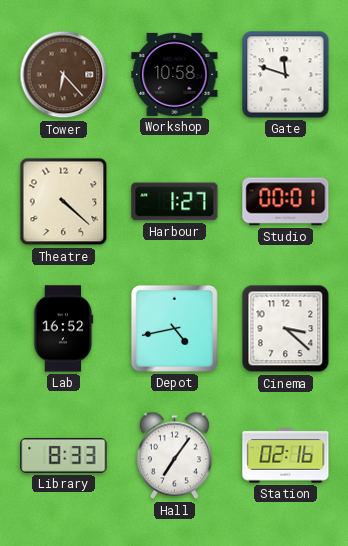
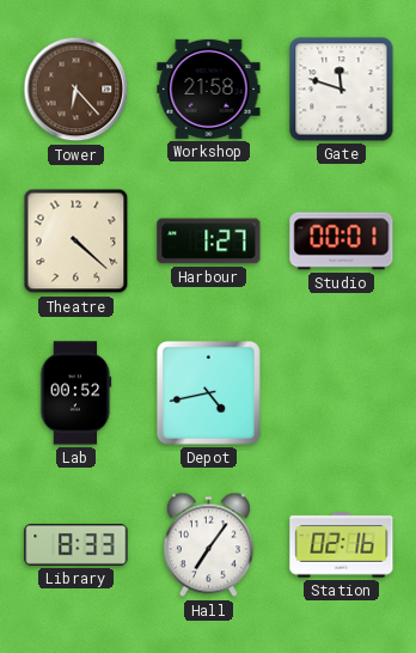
Workshop: 10:58 -> 21:58 (209, 89)
Lab: 16:52 -> 00:52 (77, 393)
Cinema: 3:22 -> none (286, 329)
